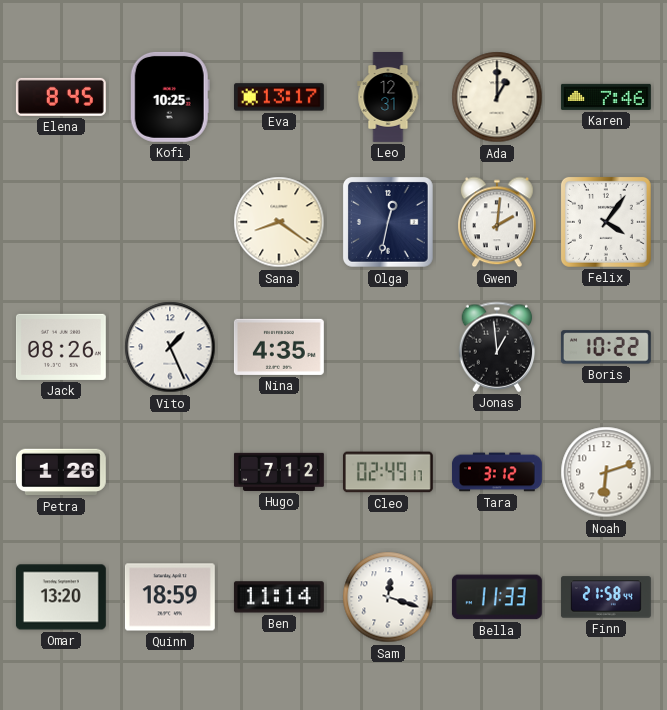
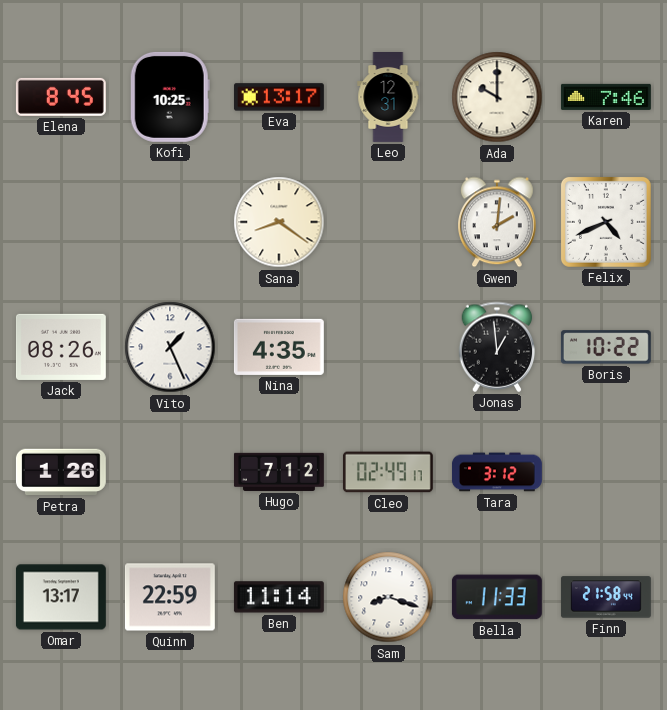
Ada: 1:00 -> 10:00 (497, 97)
Olga: 12:32 -> none (389, 223)
Felix: 4:06 -> 4:41 (606, 222)
Noah: 6:12 -> none (606, 472)
Omar: 13:20 -> 13:17 (61, 597)
Quinn: 18:59 -> 22:59 (170, 597)
Sam: 12:18 -> 8:18 (388, 597)
